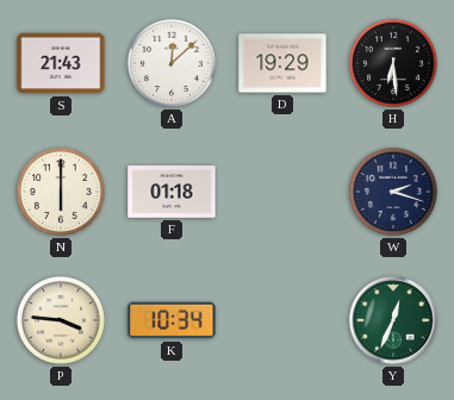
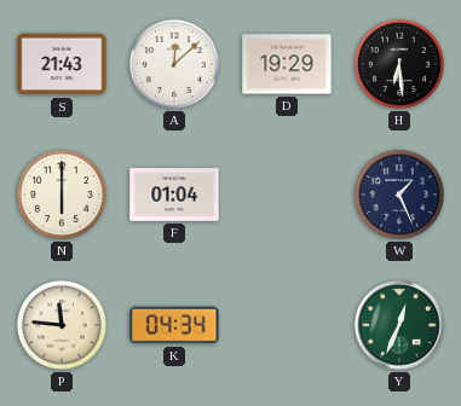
F: 01:18 -> 01:04 (174, 196)
W: 2:18 -> 1:26 (399, 195)
P: 3:46 -> 11:46 (62, 325)
K: 10:34 -> 04:34 (174, 325)
